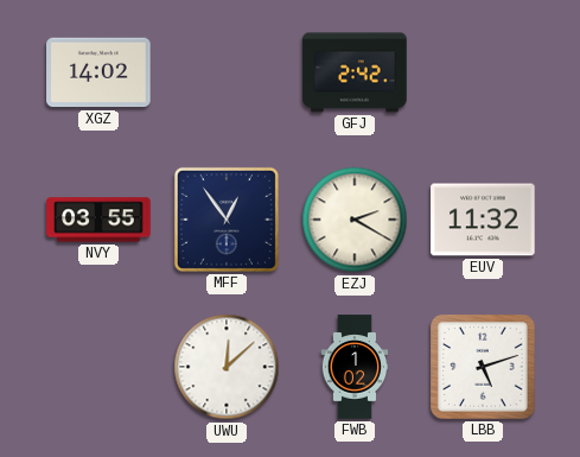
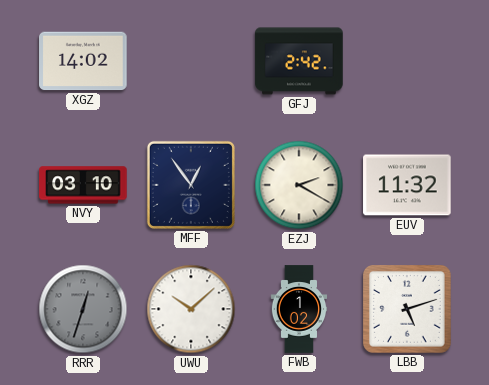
NVY: 03:55 -> 03:10 (83, 185)
RRR: none -> 12:33 (83, 309)
UWU: 12:08 -> 10:08 (191, 309)
